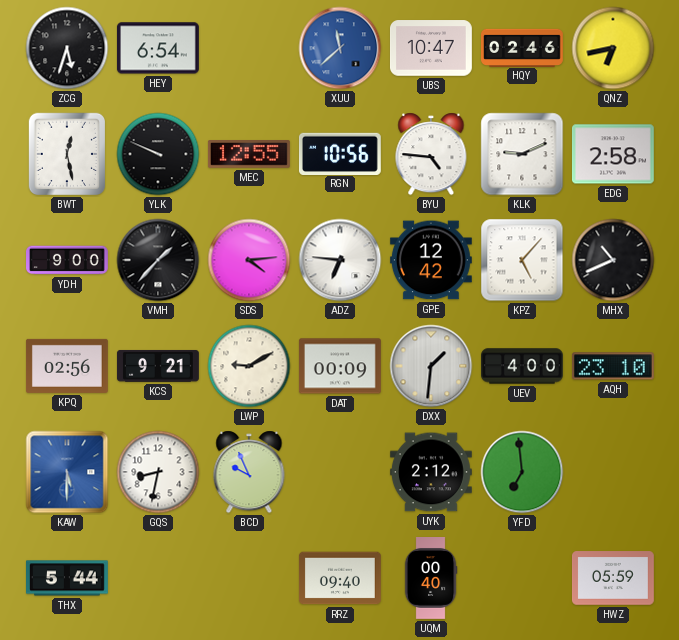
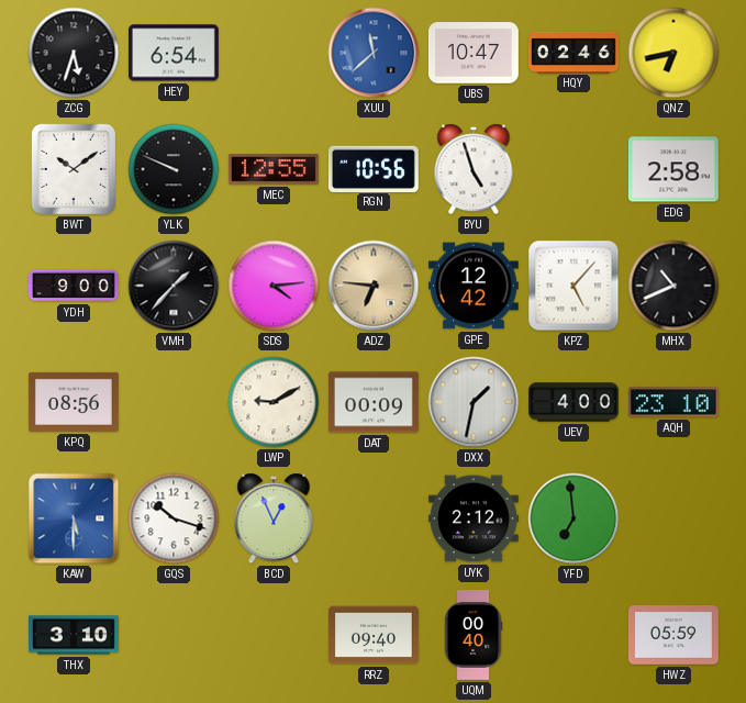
BWT: 12:28 -> 10:09 (73, 169)
BYU: 4:46 -> 4:57 (474, 169)
KLK: 9:11 -> none (522, 154)
ADZ dial: white -> champagne (374, 286)
KPQ: 02:56 -> 08:56 (75, 402)
KCS: 9:21 -> none (158, 366)
DXX: 1:31 -> 1:32 (474, 402)
GQS: 8:32 -> 10:18 (174, 518)
BCD: 9:56 -> 12:56 (274, 518)
THX: 5:44 -> 3:10 (75, 635)
